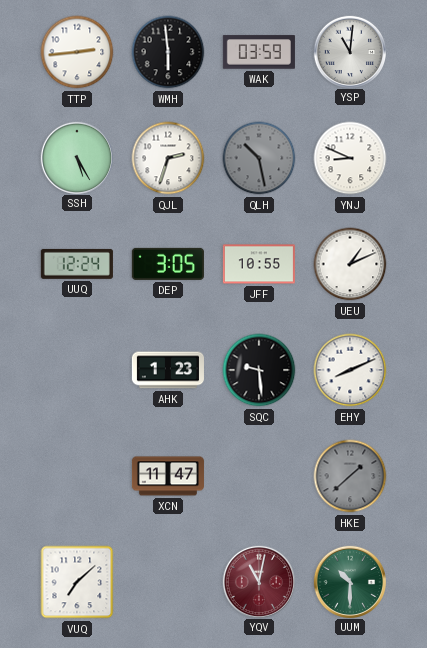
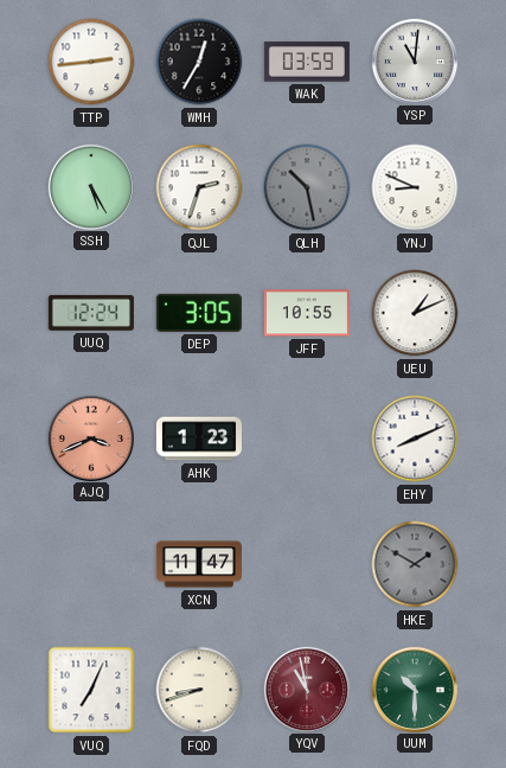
WMH: 5:59 -> 12:35 (199, 62)
AJQ: none -> 3:41 (90, 437)
SQC: 9:29 -> none (259, 370)
HKE: 1:38 -> 1:50 (415, 564)
VUQ: 7:08 -> 7:04 (91, 690)
FQD: none -> 8:42 (199, 690)
YQV: 11:02 -> 10:58 (306, 689)
